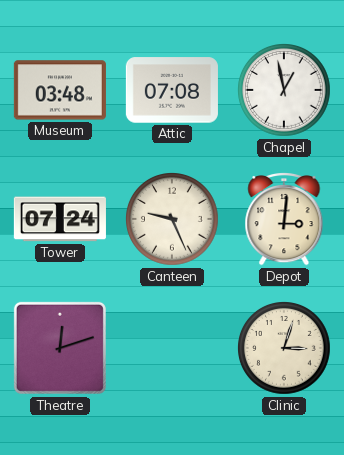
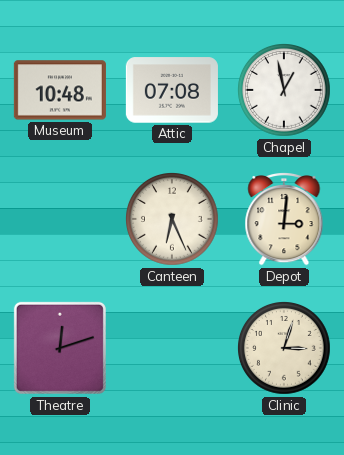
Museum: 03:48 -> 10:48 (60, 90)
Tower: 07:24 -> none (60, 219)
Canteen: 9:26 -> 6:26 (173, 220)
